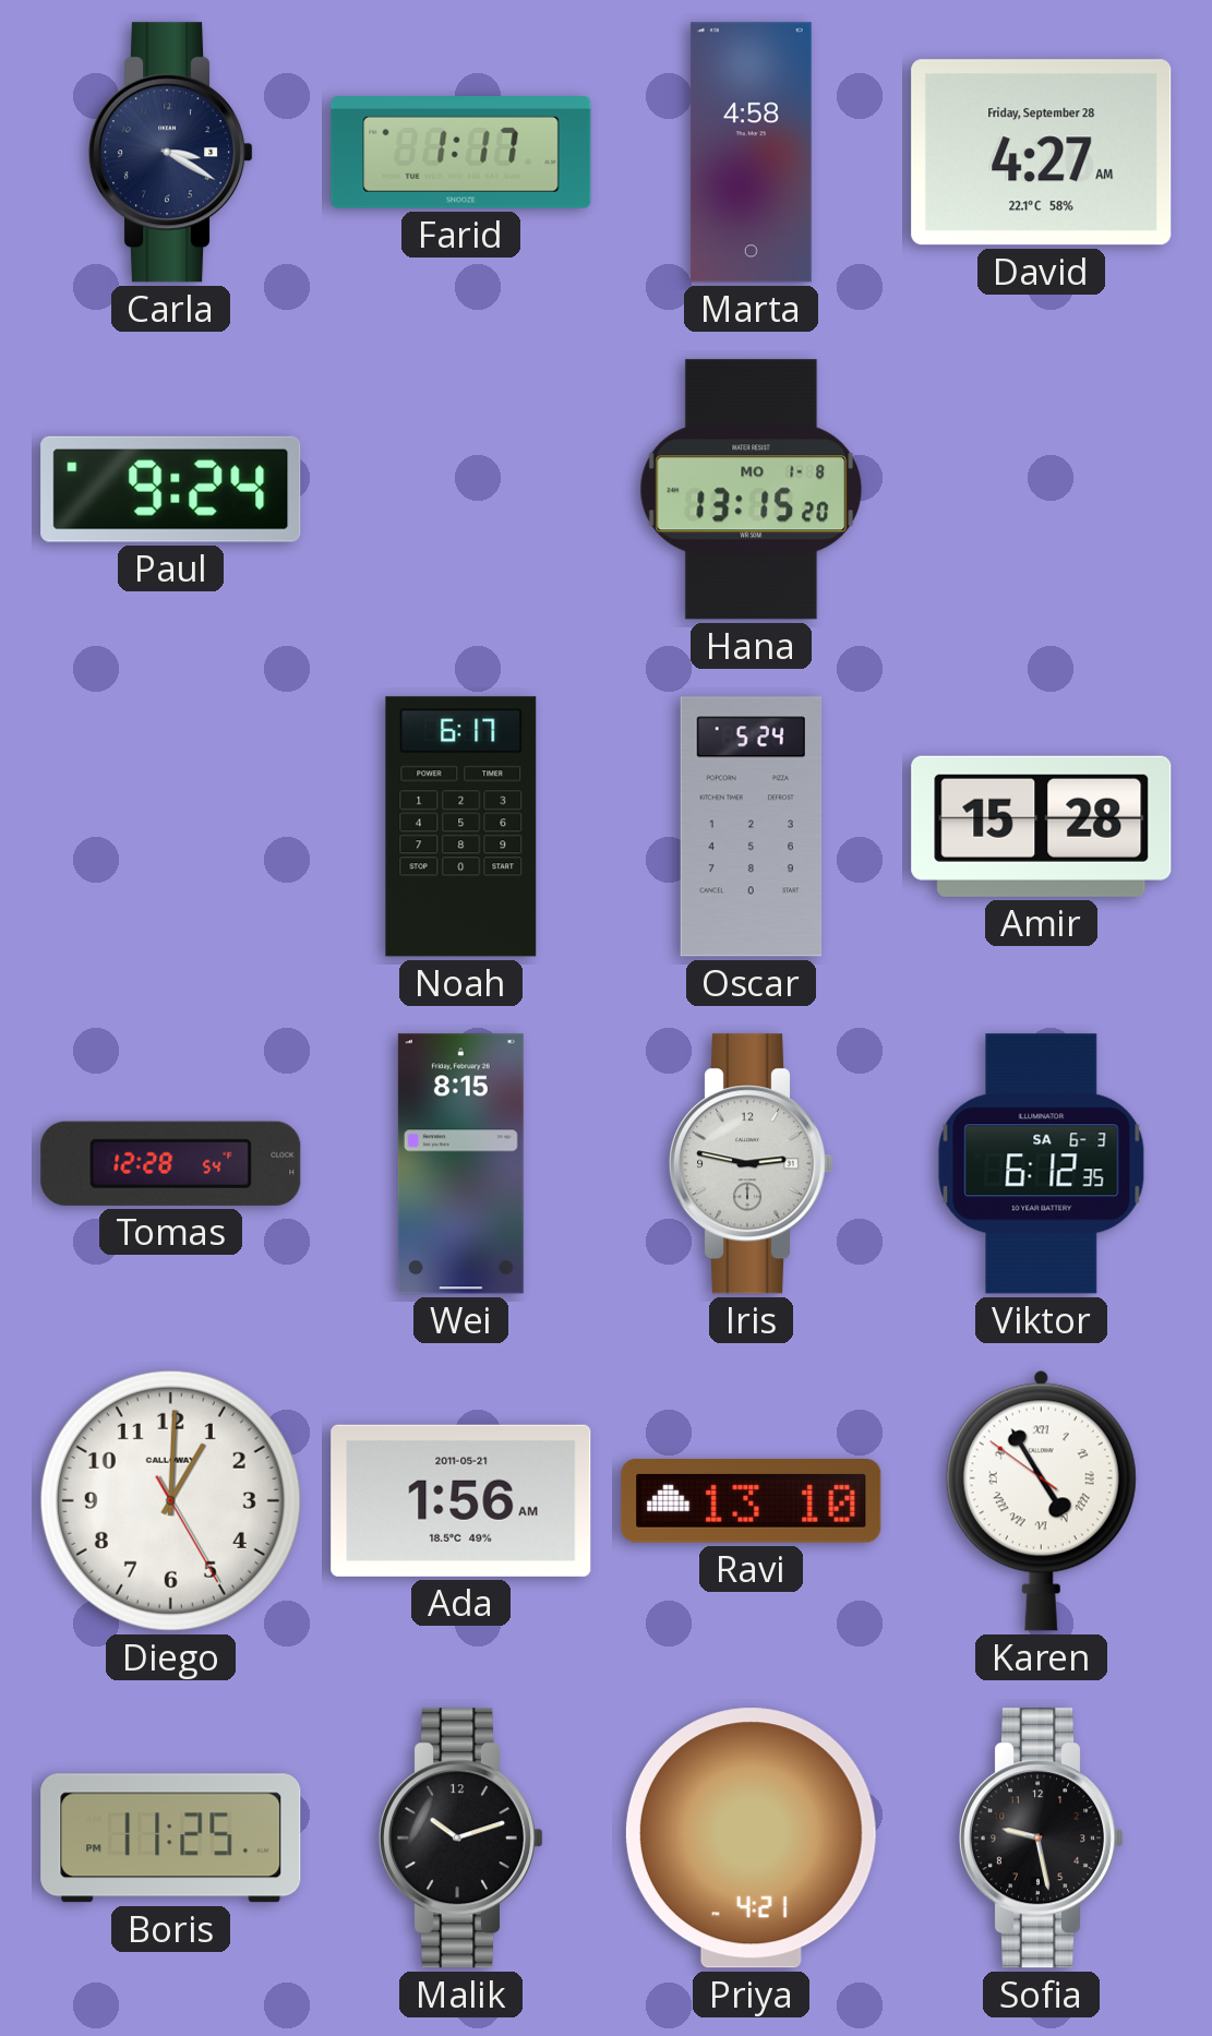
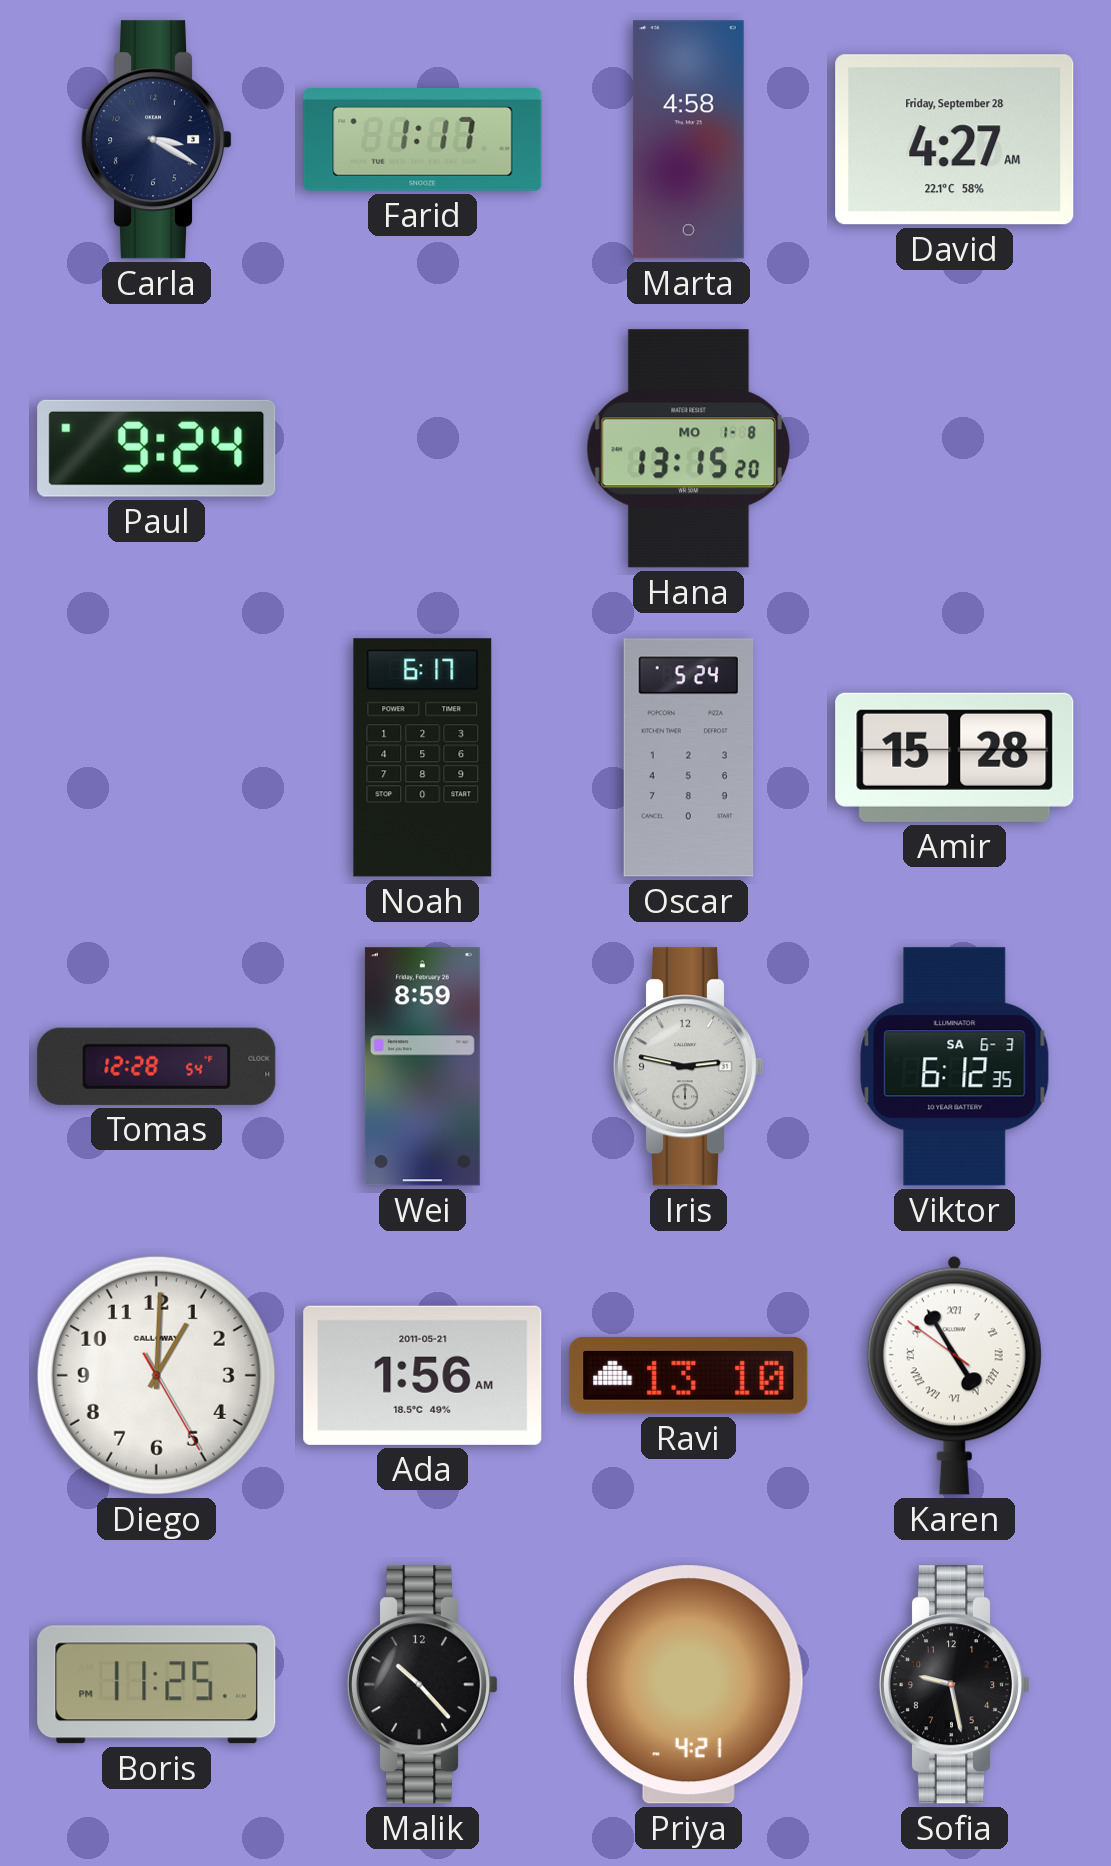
Wei: 8:15 -> 8:59 (422, 1067)
Malik: 10:12 -> 10:23 (423, 1685)
